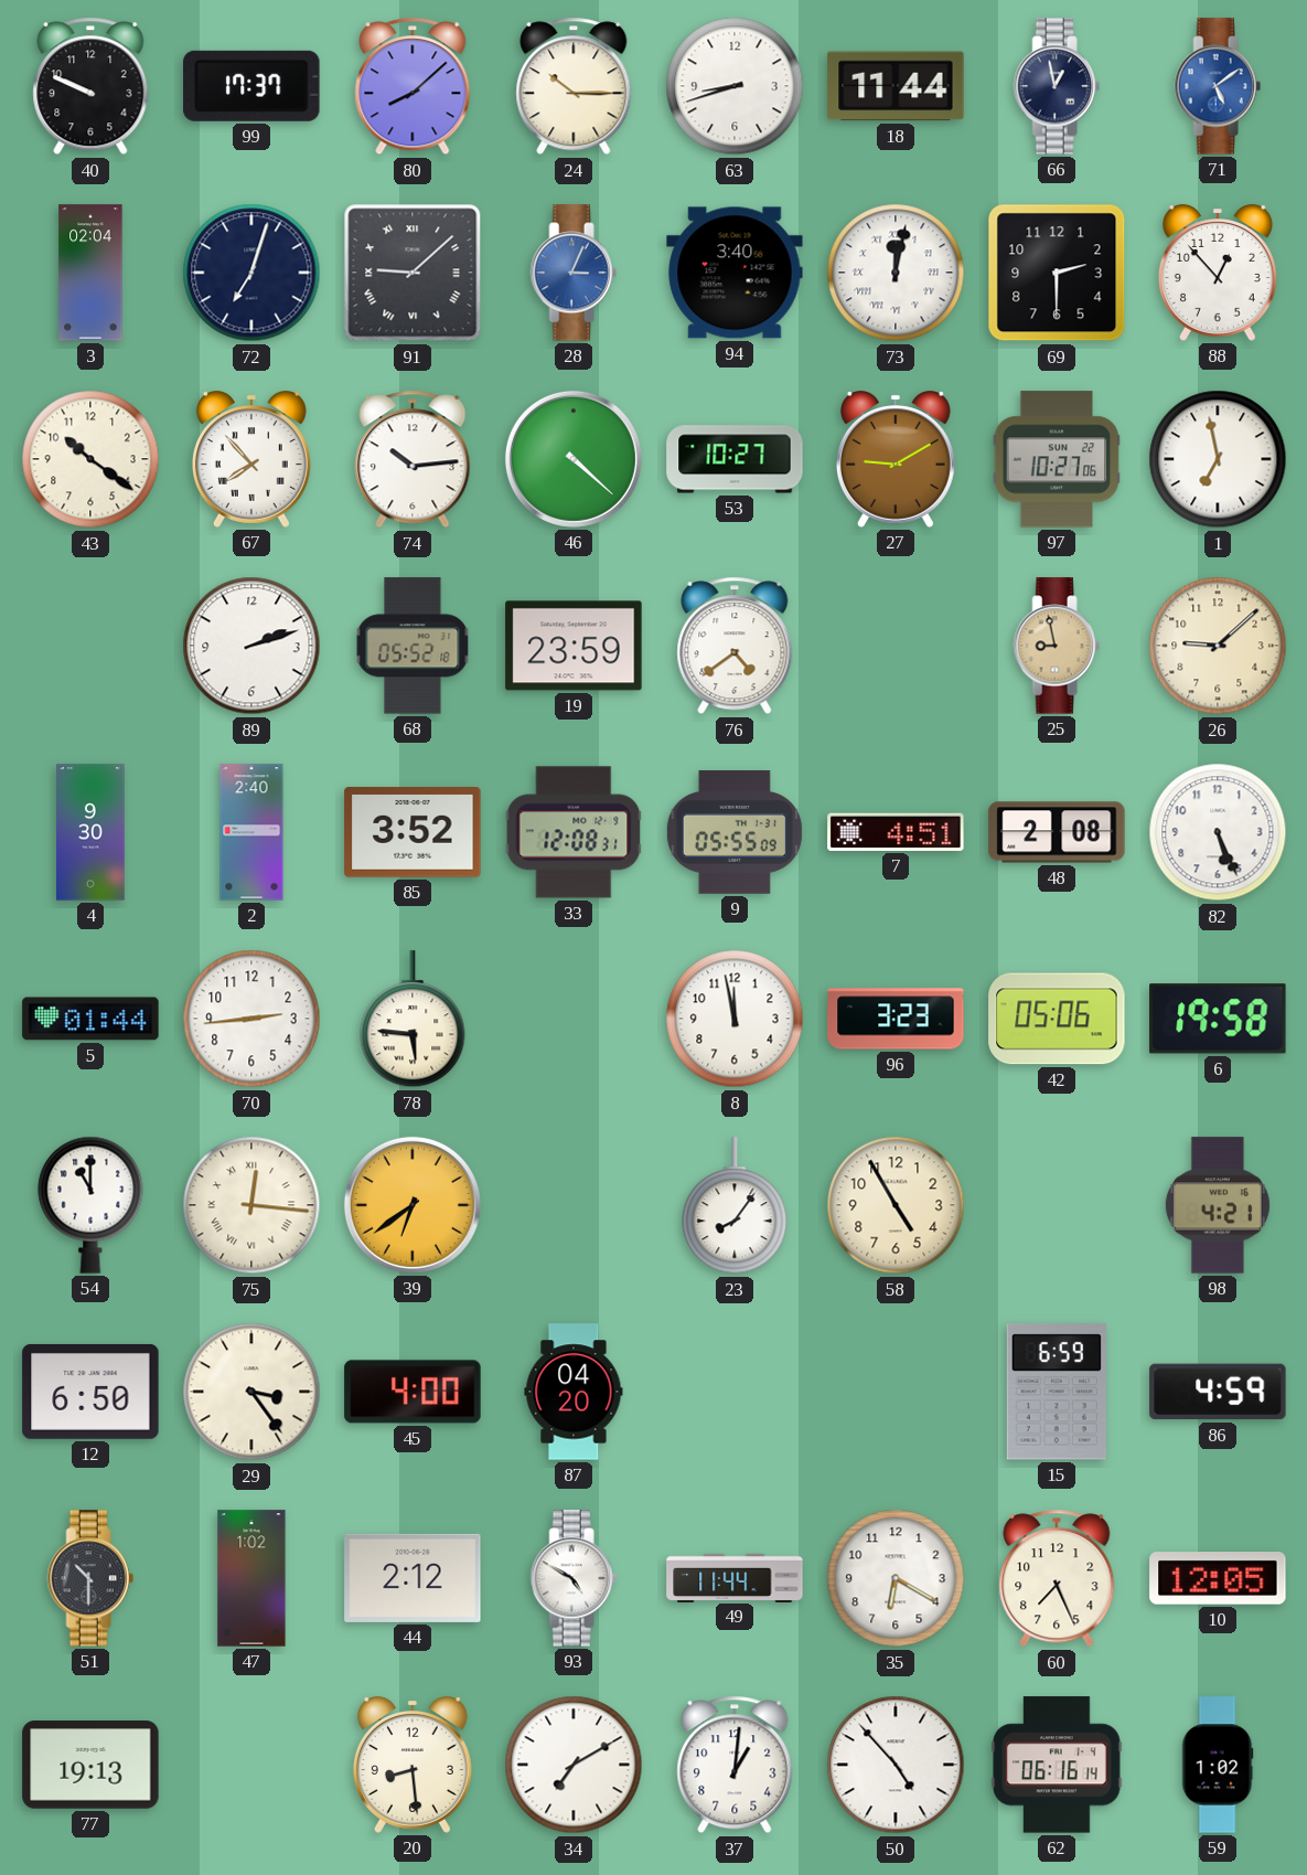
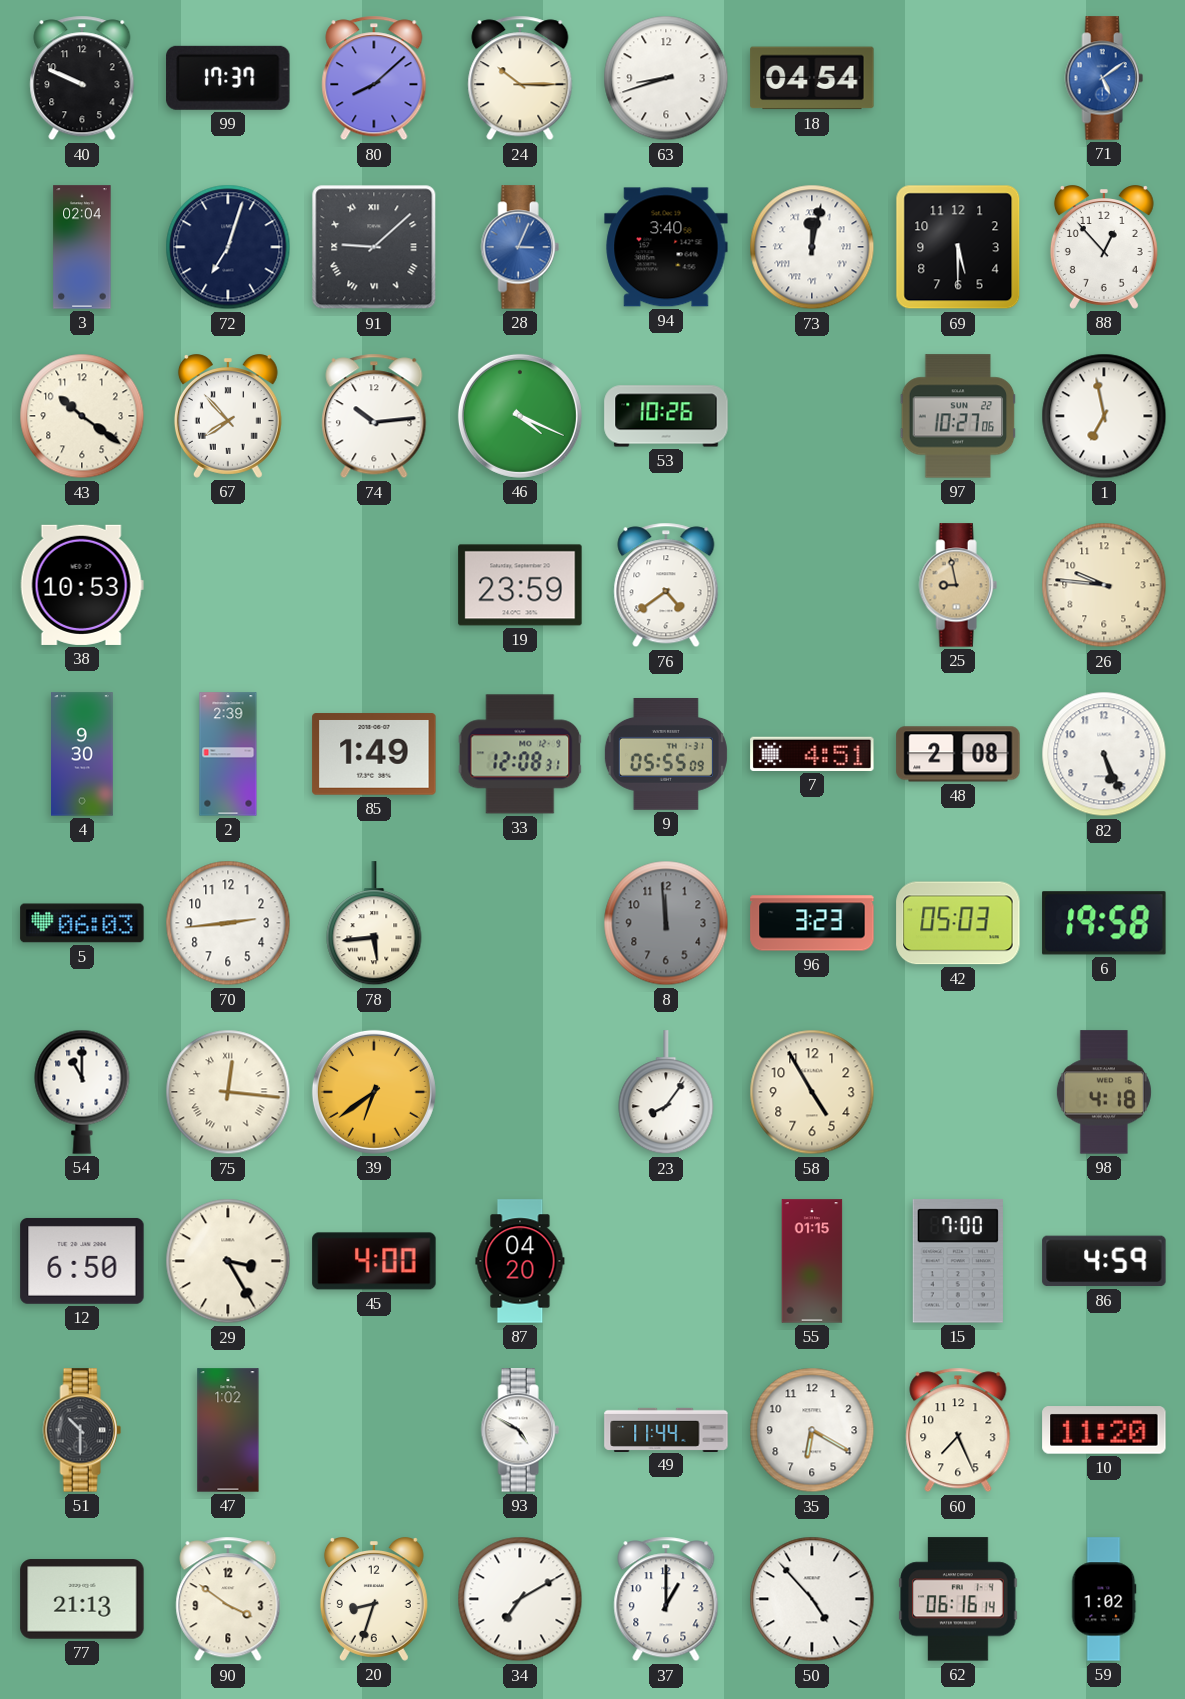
18: 11:44 -> 04:54 (812, 78)
66: 12:58 -> none (1057, 86)
69: 2:30 -> 5:30 (958, 247)
46: 4:22 -> 4:19 (520, 416)
53: 10:27 -> 10:26 (666, 416)
27: 9:10 -> none (896, 459)
38: none -> 10:53 (82, 585)
89: 2:12 -> none (251, 646)
68: 05:52 -> none (413, 646)
26: 9:08 -> 9:46 (1104, 585)
2: 2:40 -> 2:39 (228, 754)
85: 3:52 -> 1:49 (374, 754)
5: 01:44 -> 06:03 (82, 923)
78: 5:46 -> 5:44 (374, 924)
8: 11:58 -> 11:59 (666, 923)
8 dial: white -> grey (666, 923)
42: 05:06 -> 05:03 (958, 923)
98: 4:21 -> 4:18 (1104, 1092)
29: 3:24 -> 3:25 (228, 1261)
55: none -> 01:15 (812, 1261)
15: 6:59 -> 7:00 (958, 1261)
44: 2:12 -> none (413, 1578)
10: 12:05 -> 11:20 (1104, 1430)
77: 19:13 -> 21:13 (82, 1599)
90: none -> 3:51 (228, 1599)
20: 8:29 -> 8:33 (374, 1599)
37: 1:01 -> 1:00 (666, 1599)
